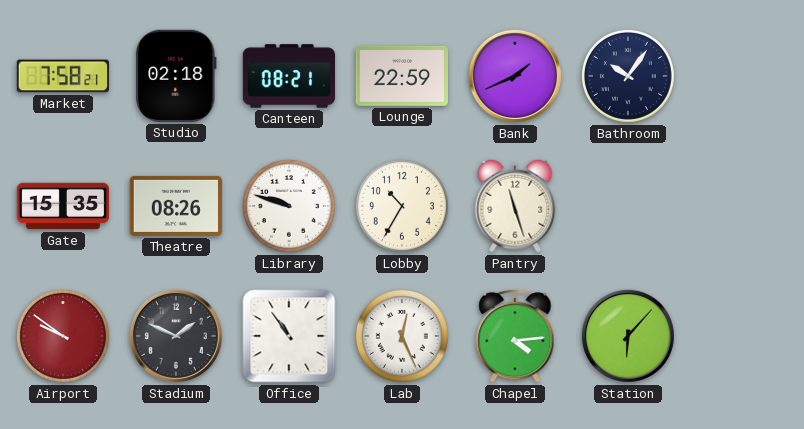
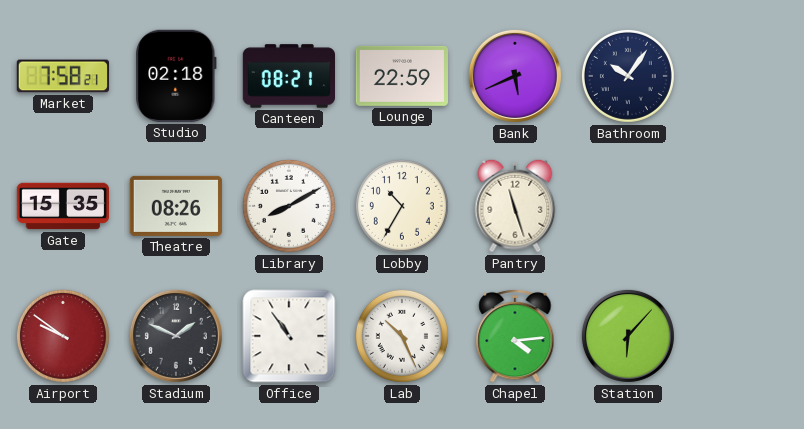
Bank: 1:41 -> 5:41 (515, 76)
Library: 9:48 -> 8:10 (289, 206)
Lab: 12:26 -> 10:26 (402, 336)
